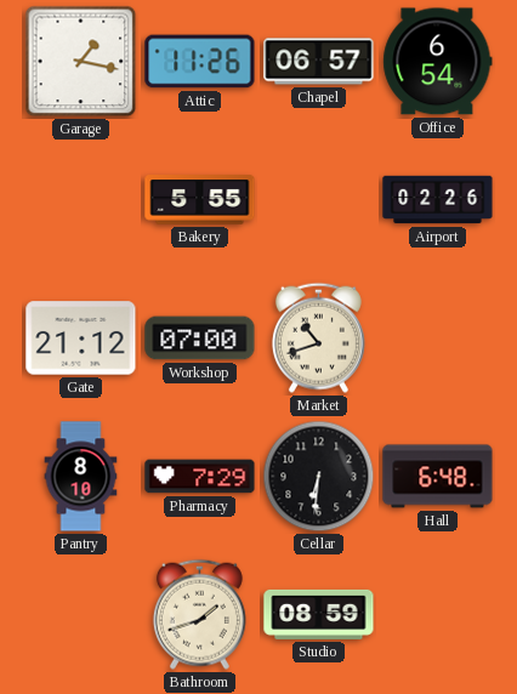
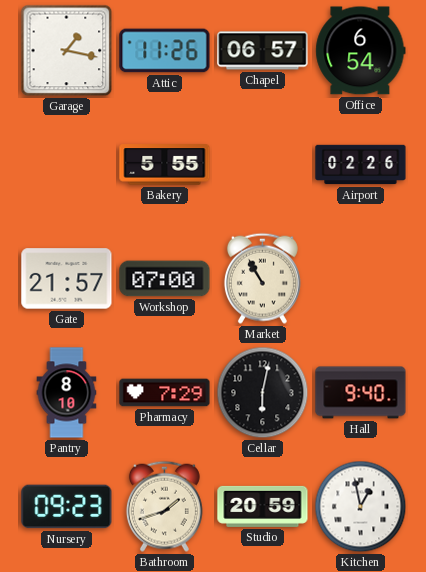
Gate: 21:12 -> 21:57 (67, 279)
Market: 10:42 -> 10:55 (262, 278)
Cellar: 6:31 -> 6:02 (263, 393)
Hall: 6:48 -> 9:40 (361, 393)
Nursery: none -> 09:23 (67, 507)
Studio: 08:59 -> 20:59 (263, 506)
Kitchen: none -> 12:58 (361, 507)
